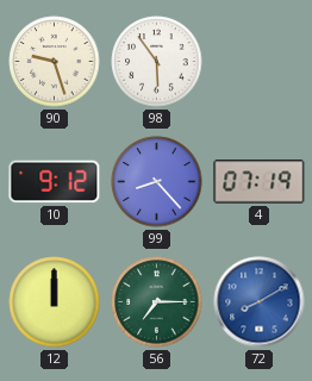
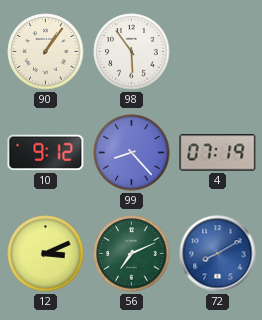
90: 9:27 -> 1:06 (46, 52)
12: 12:00 -> 3:11 (46, 254)
56: 7:15 -> 7:11 (132, 254)
